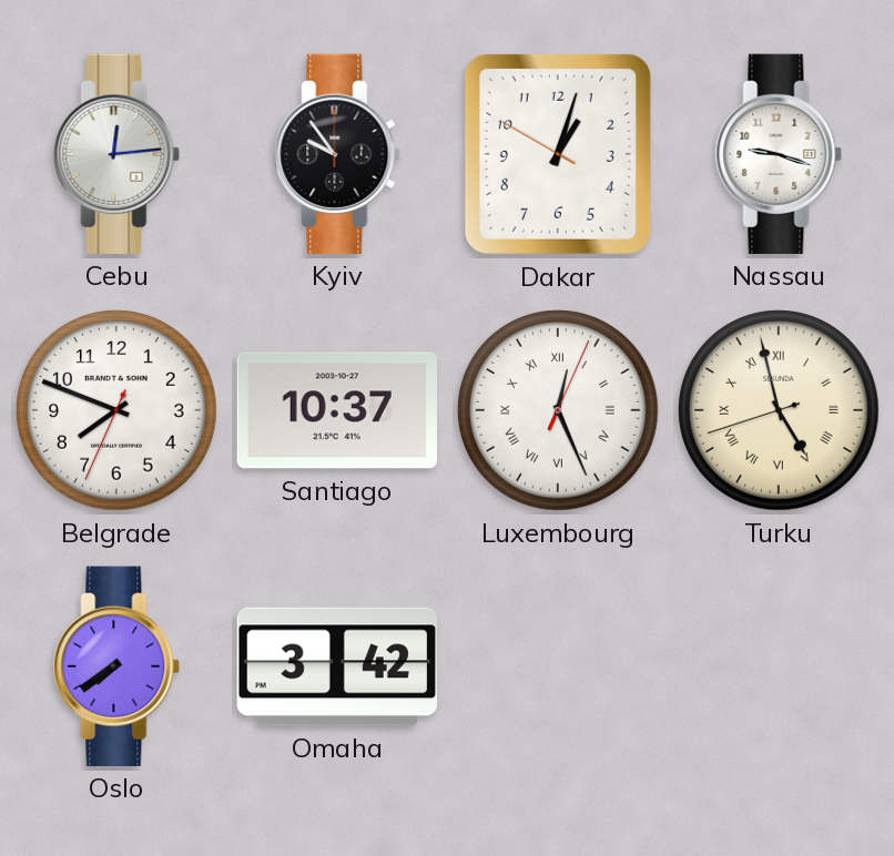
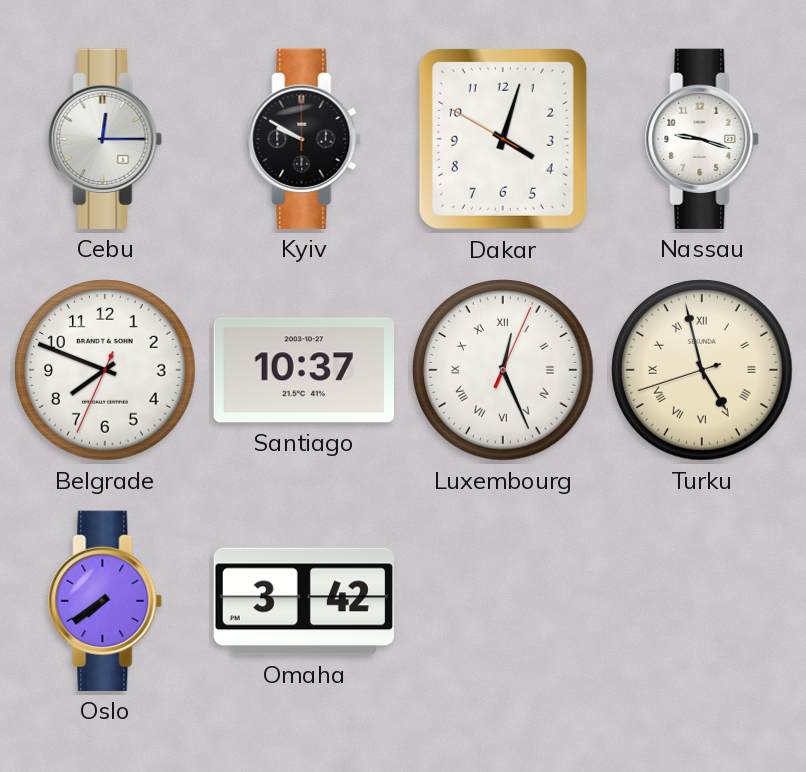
Cebu: 12:14 -> 12:15 (105, 139)
Kyiv: 9:54 -> 9:50 (304, 139)
Dakar: 1:02 -> 4:02 (503, 139)
